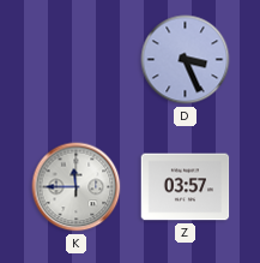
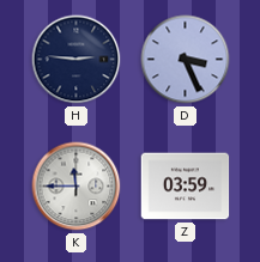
H: none -> 2:46 (77, 60)
Z: 03:57 -> 03:59 (186, 187)
